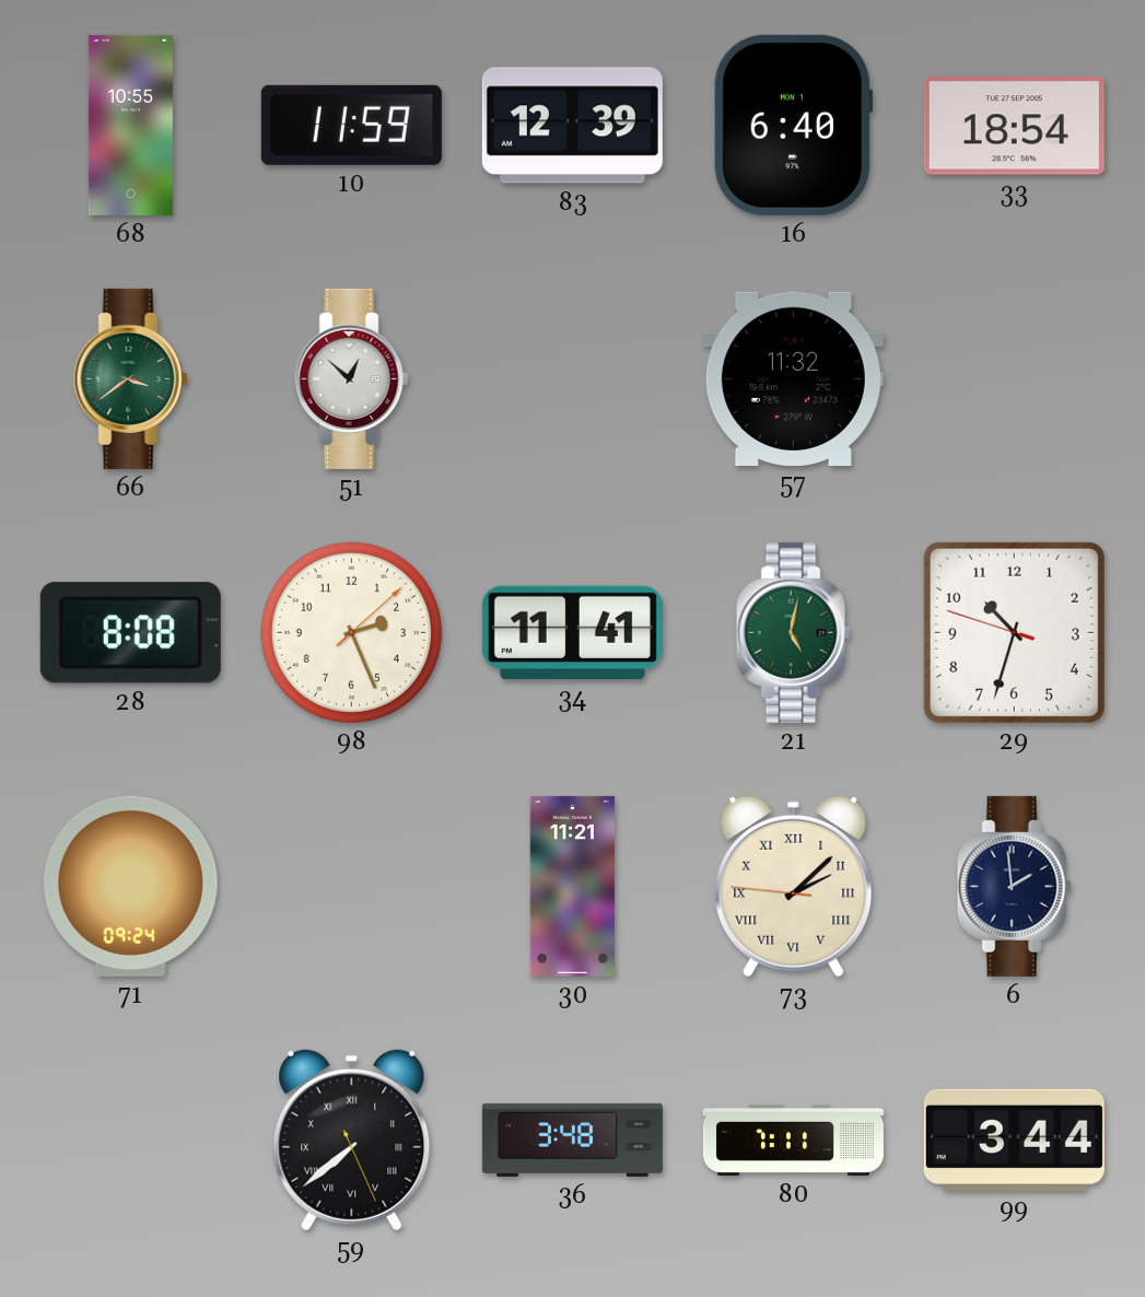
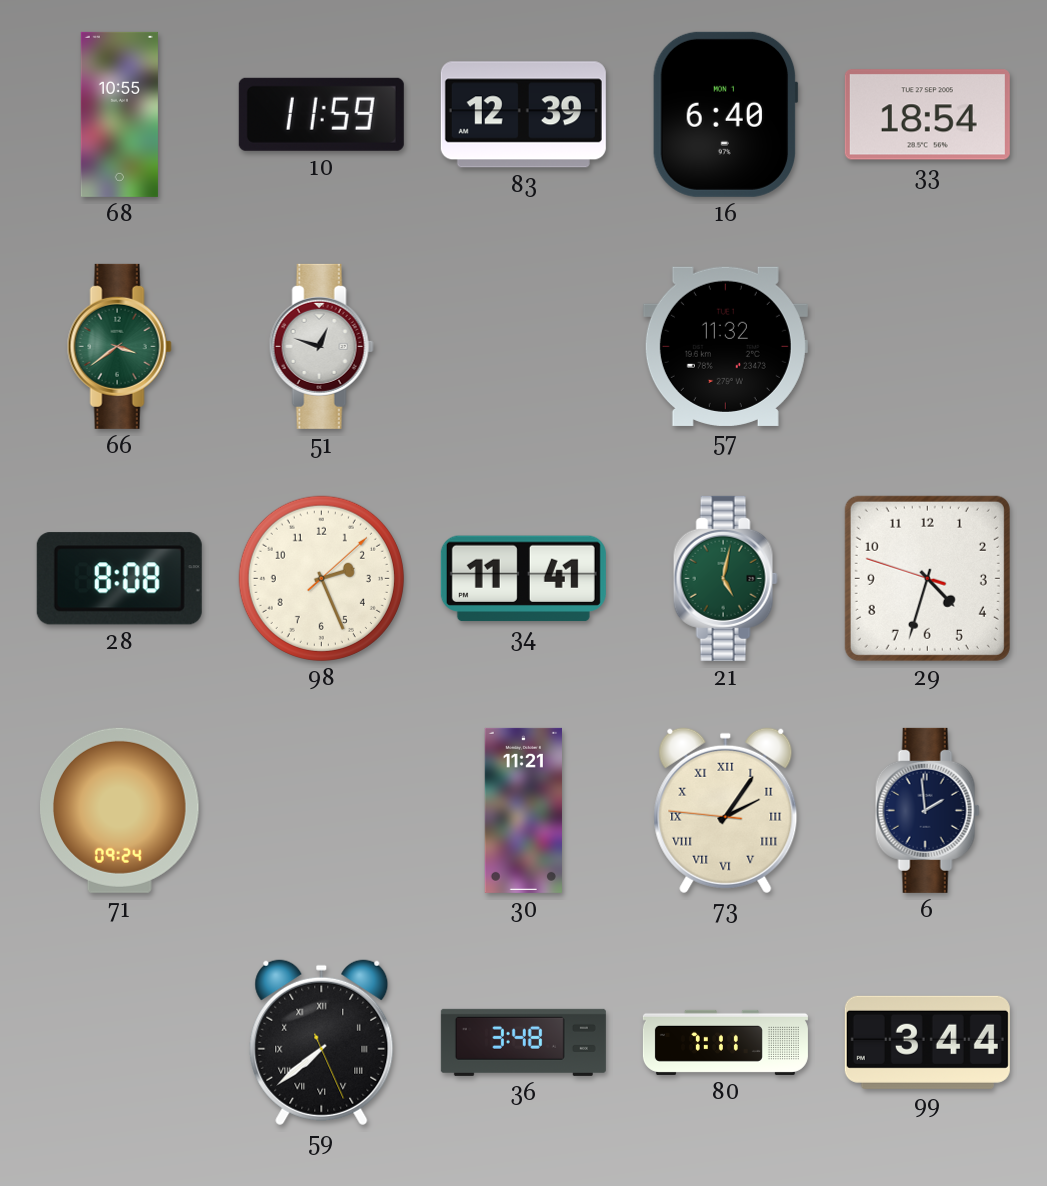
51: 12:52 -> 12:48 (321, 346)
29: 10:32 -> 4:32 (927, 578)
73: 2:07 -> 2:05 (726, 811)
